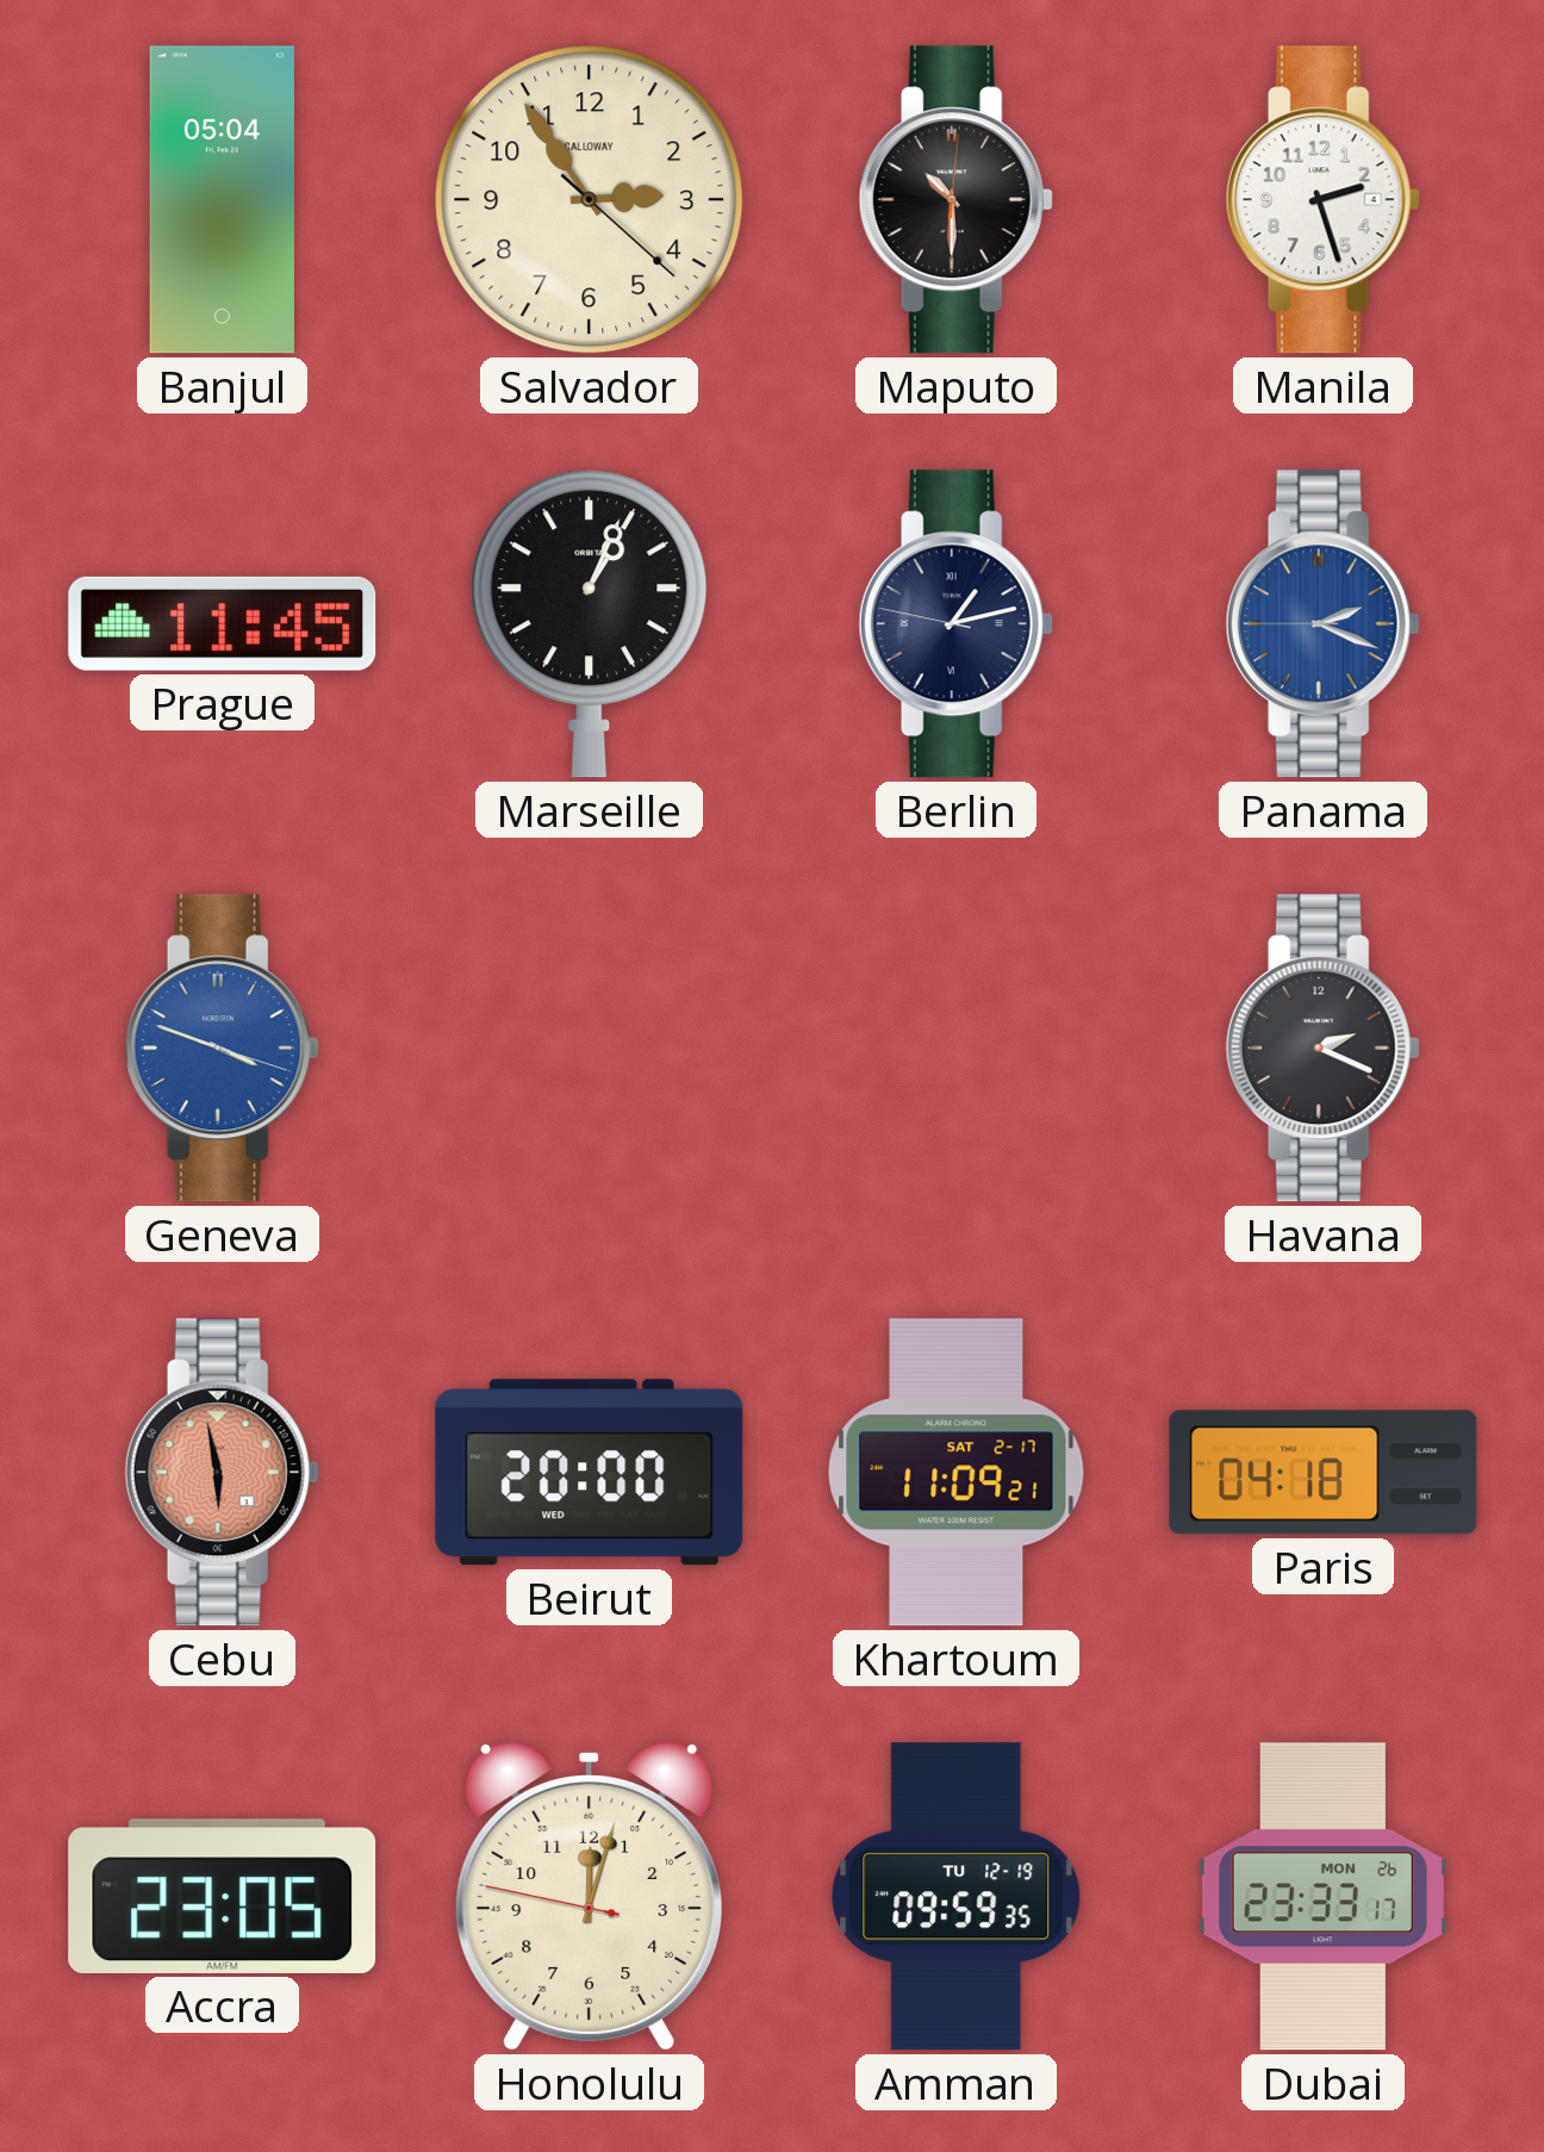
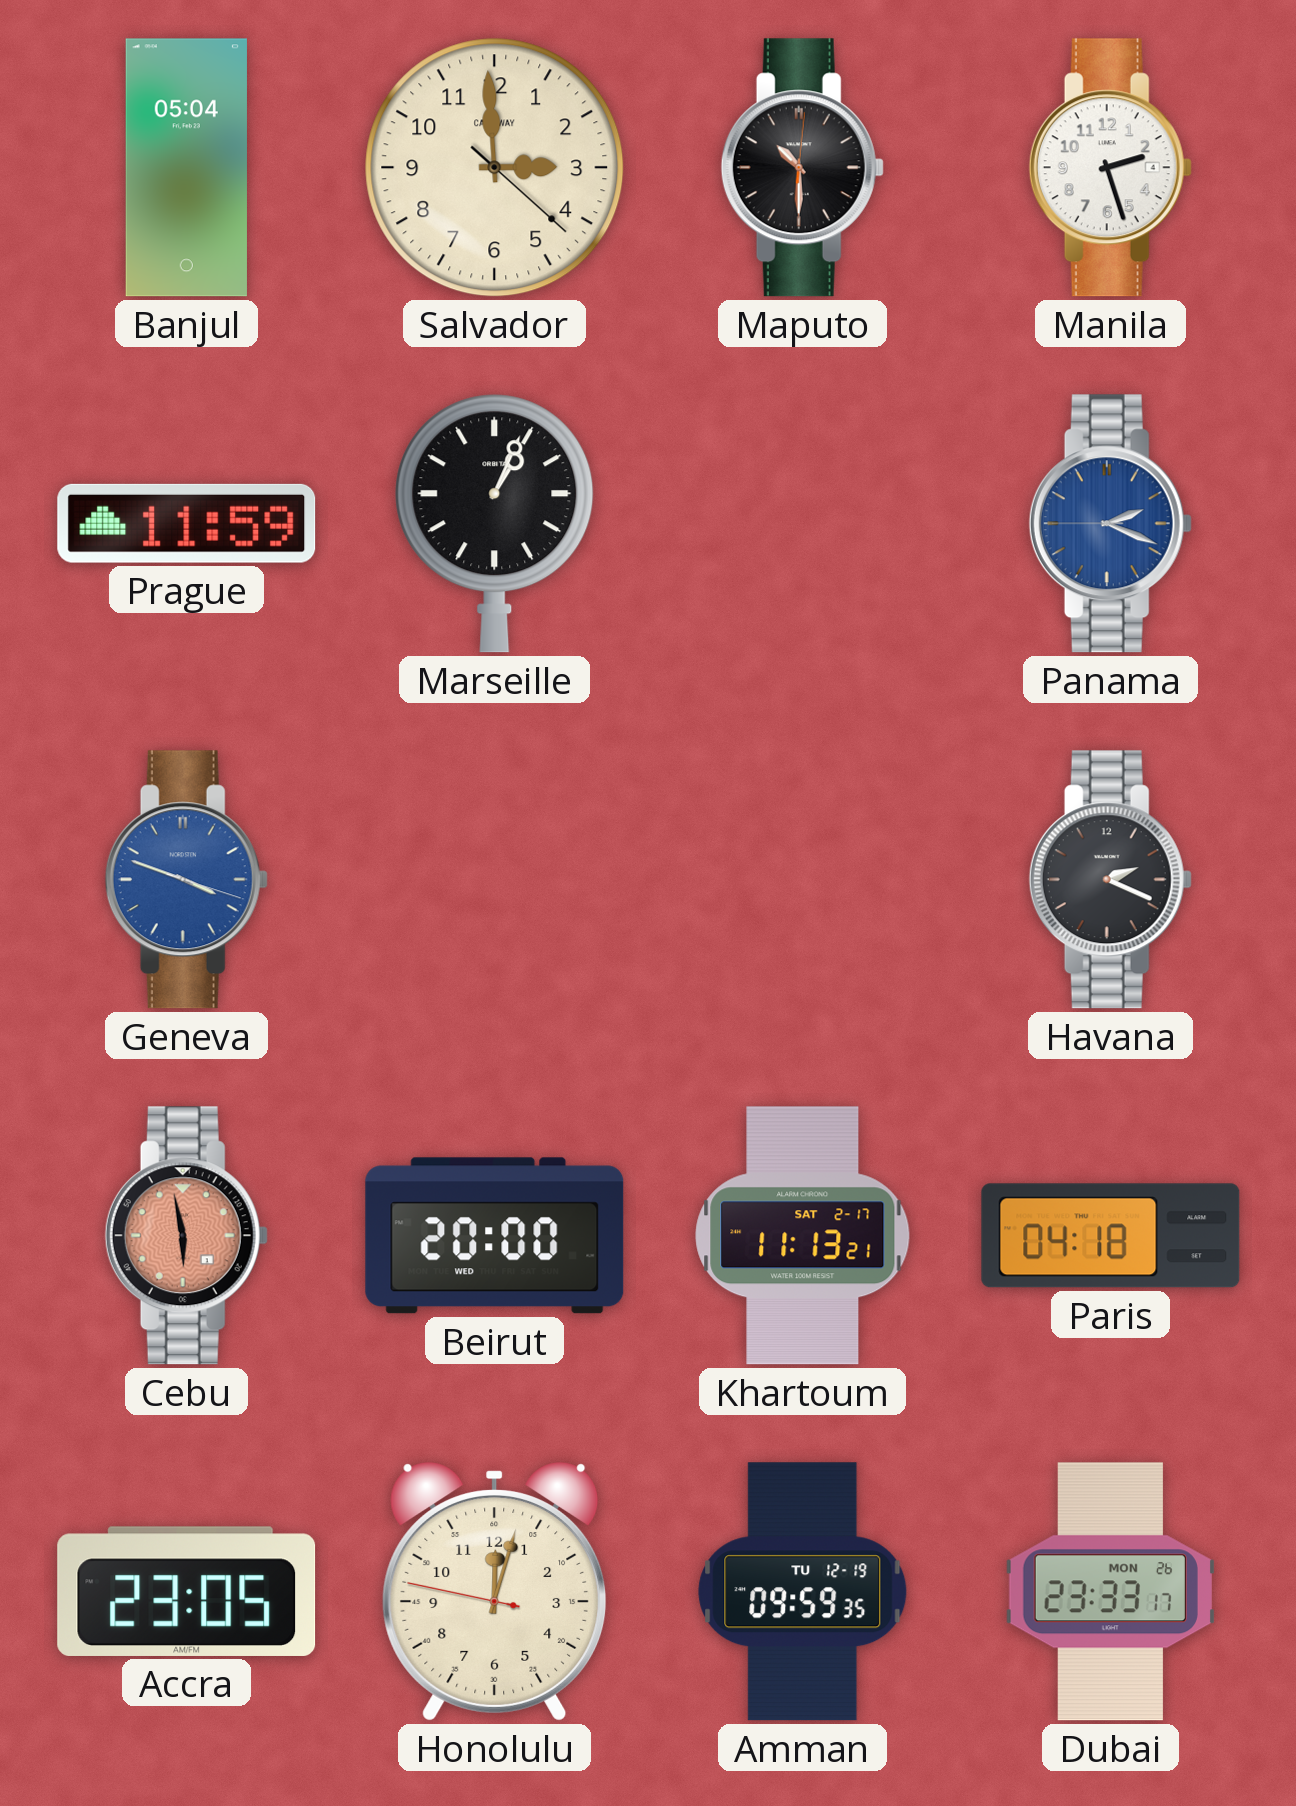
Salvador: 2:54 -> 2:59 (495, 168)
Prague: 11:45 -> 11:59 (187, 523)
Berlin: 1:12 -> none (955, 624)
Khartoum: 11:09 -> 11:13 (803, 1236)
